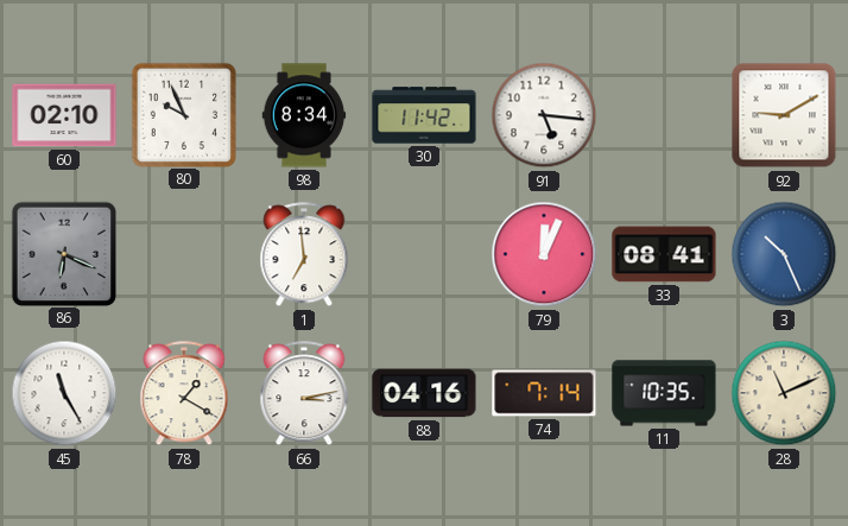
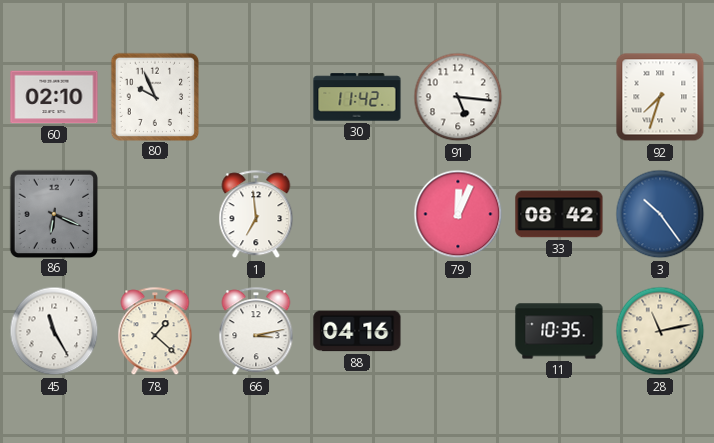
98: 8:34 -> none (304, 115)
92: 9:10 -> 7:33 (660, 97)
33: 08:41 -> 08:42 (559, 214)
3: 10:26 -> 10:24 (660, 214)
78: 1:20 -> 1:22 (155, 332)
74: 7:14 -> none (544, 393)
28: 11:11 -> 11:13 (660, 331)
